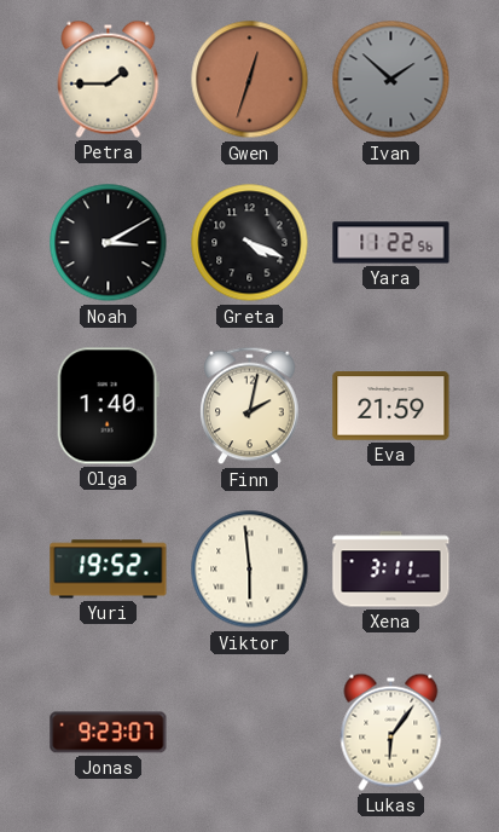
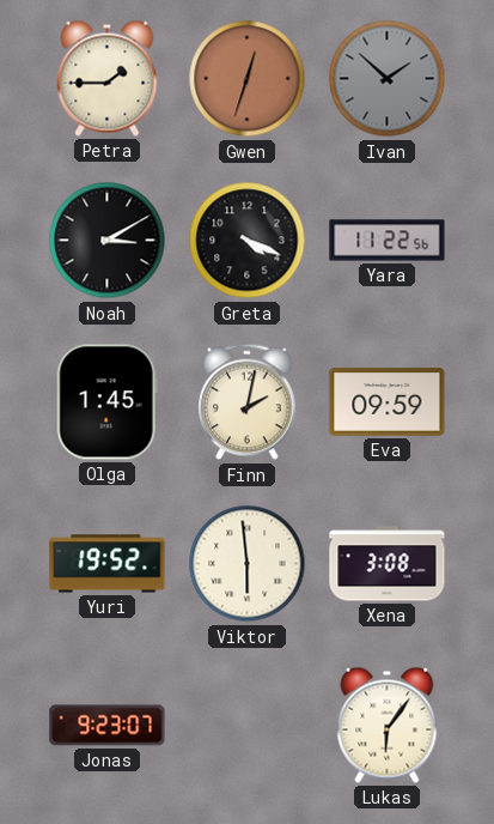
Olga: 1:40 -> 1:45 (106, 402)
Eva: 21:59 -> 09:59 (388, 402)
Xena: 3:11 -> 3:08 (388, 564)
